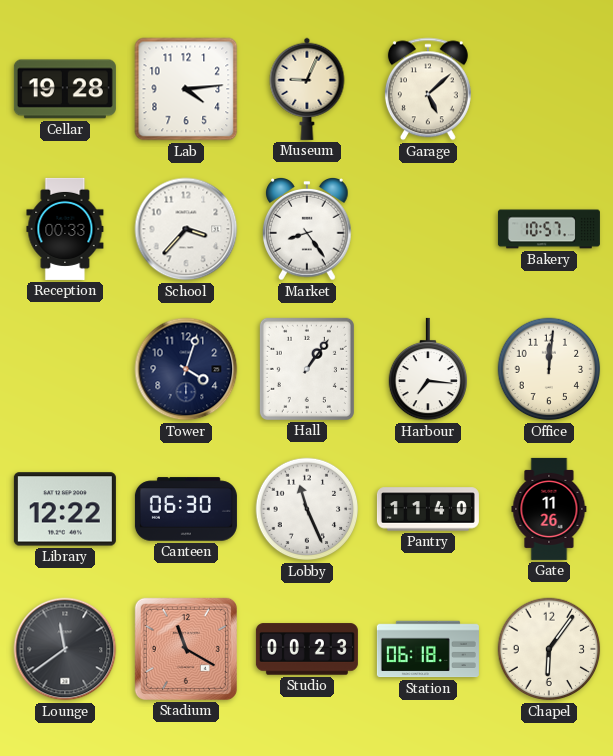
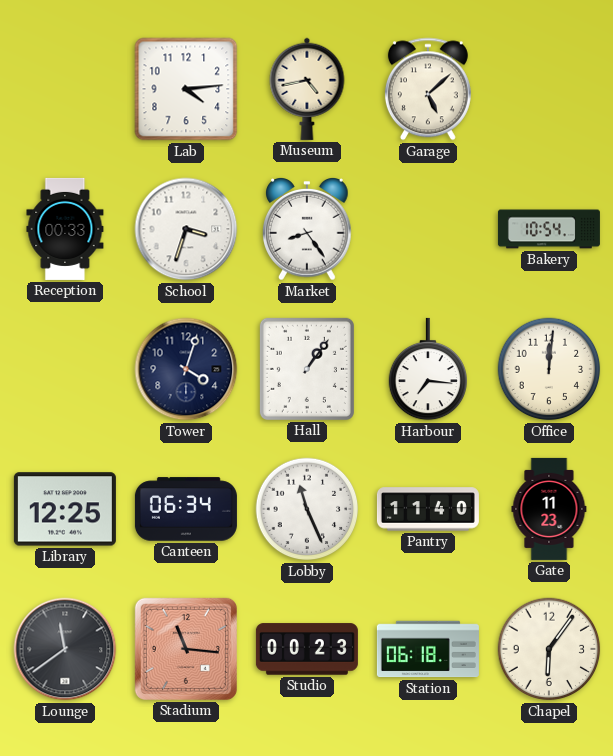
Cellar: 19:28 -> none (65, 89)
Museum: 9:04 -> 4:43 (307, 89)
School: 3:37 -> 3:33 (186, 229)
Bakery: 10:57 -> 10:54 (549, 229)
Library: 12:22 -> 12:25 (65, 509)
Canteen: 06:30 -> 06:34 (186, 509)
Gate: 11:26 -> 11:23 (549, 509)
Stadium: 11:20 -> 11:16 (186, 649)
